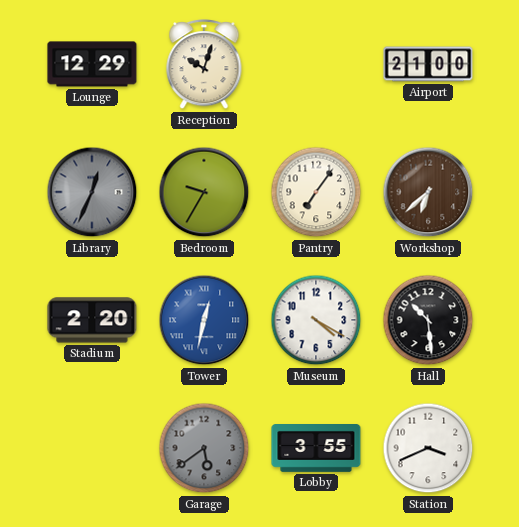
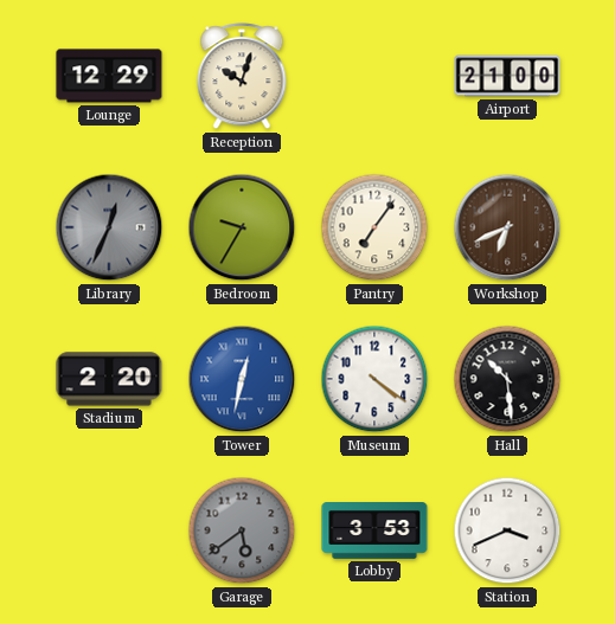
Workshop: 6:38 -> 6:41 (507, 227)
Museum: 4:20 -> 4:21 (374, 379)
Lobby: 3:55 -> 3:53 (374, 532)
